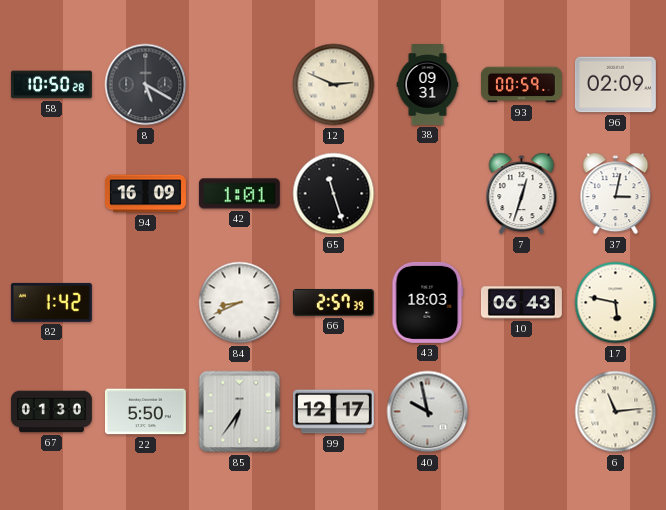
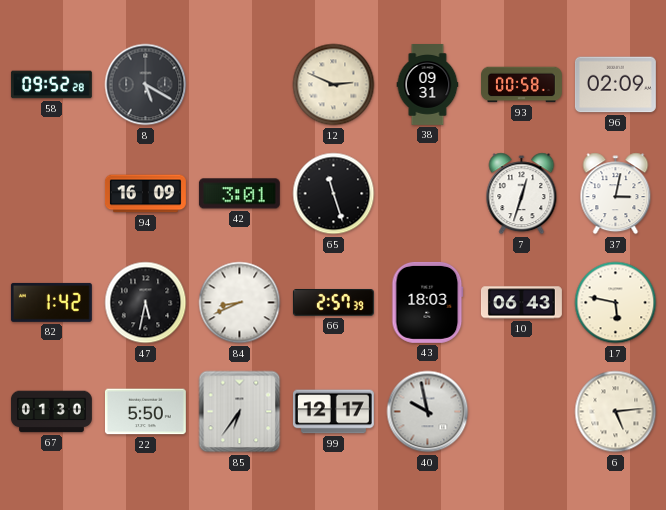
58: 10:50 -> 09:52 (51, 85)
93: 00:59 -> 00:58 (522, 85)
42: 1:01 -> 3:01 (239, 194)
47: none -> 5:32 (146, 303)
6: 11:14 -> 5:14 (616, 412)
